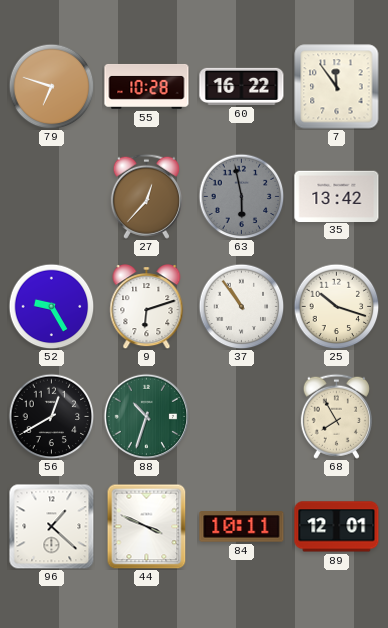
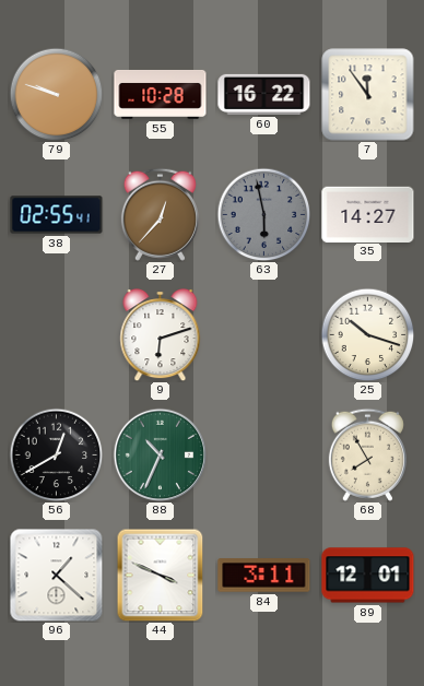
79: 6:48 -> 9:48 (56, 94)
38: none -> 02:55 (57, 215)
35: 13:42 -> 14:27 (368, 214)
52: 9:25 -> none (51, 306)
37: 10:54 -> none (241, 306)
88: 10:33 -> 10:34 (160, 454)
84: 10:11 -> 3:11 (264, 576)
